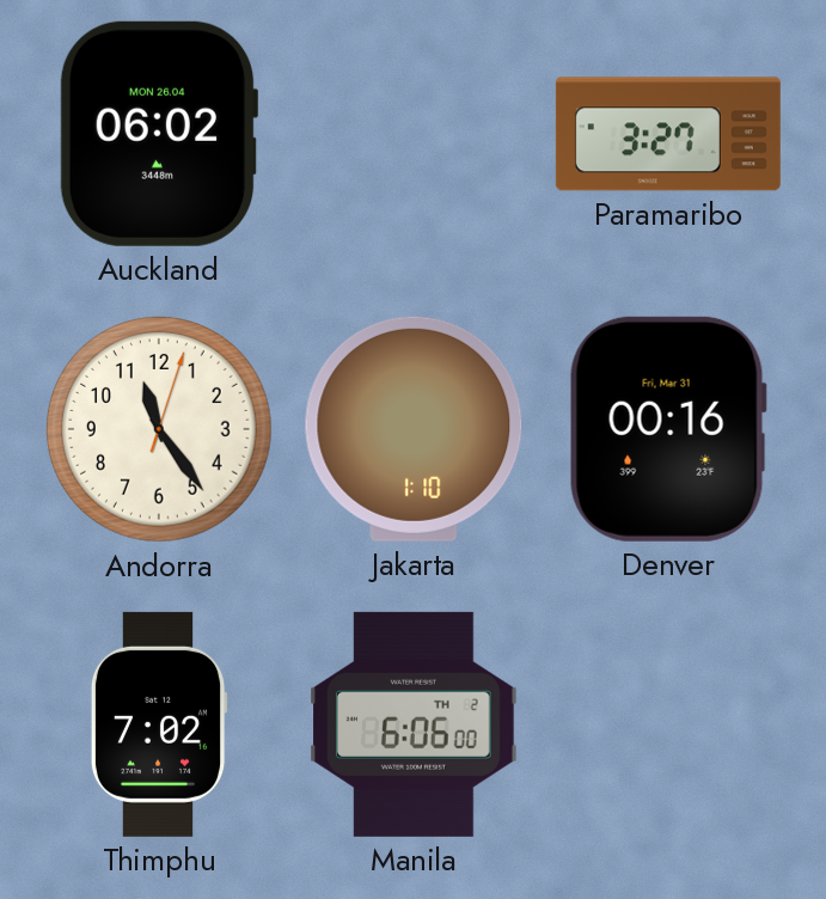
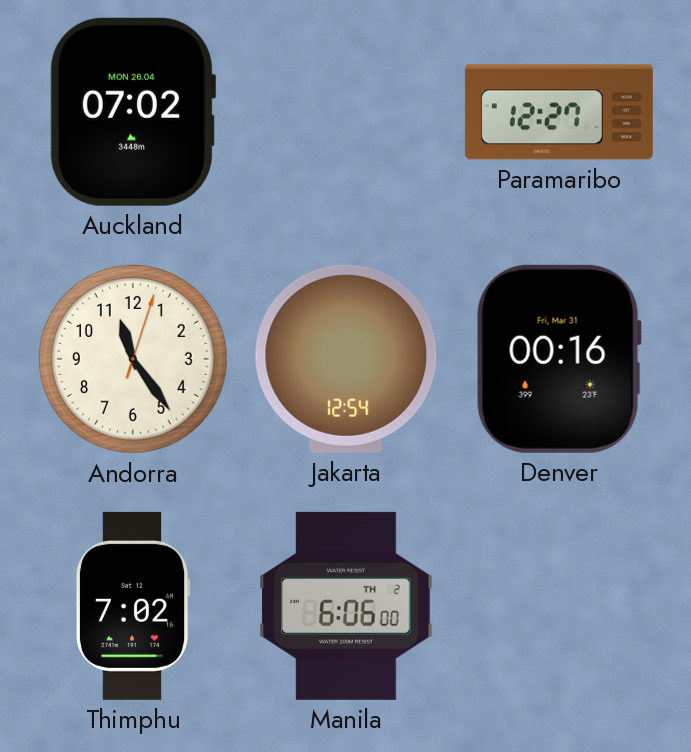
Auckland: 06:02 -> 07:02 (133, 112)
Paramaribo: 3:27 -> 12:27 (559, 112)
Jakarta: 1:10 -> 12:54 (346, 359)
